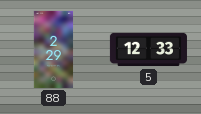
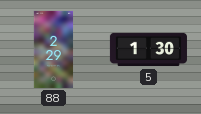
5: 12:33 -> 1:30 (148, 50)
